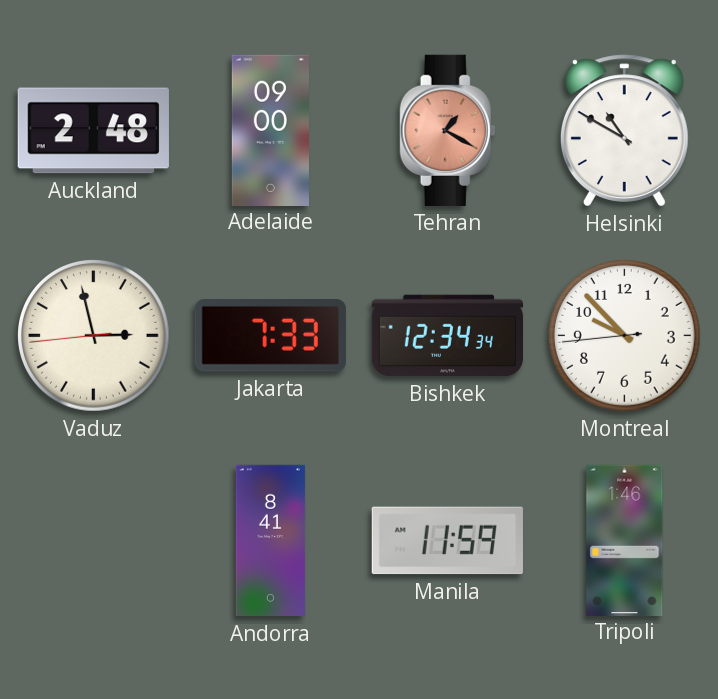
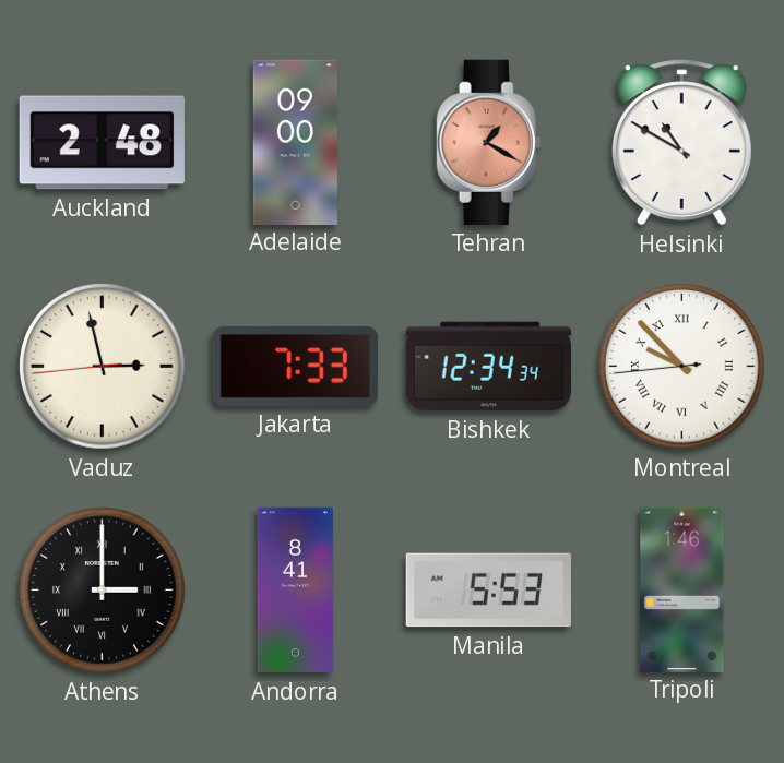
Montreal numerals: Arabic -> Roman (682, 367)
Athens: none -> 3:00 (103, 591)
Manila: 11:59 -> 5:53 (488, 591)
